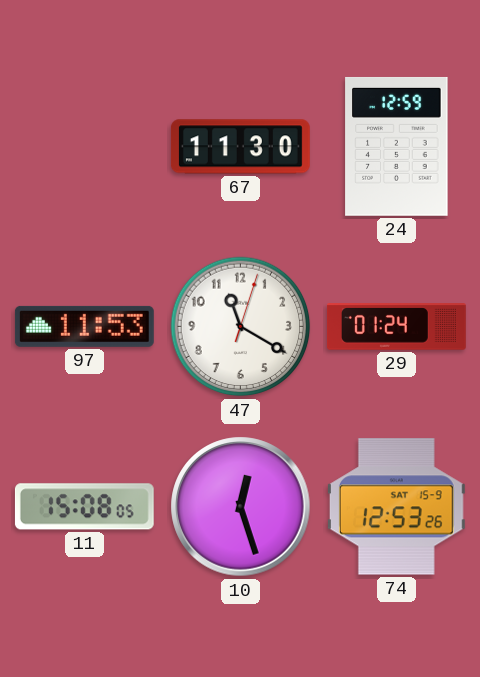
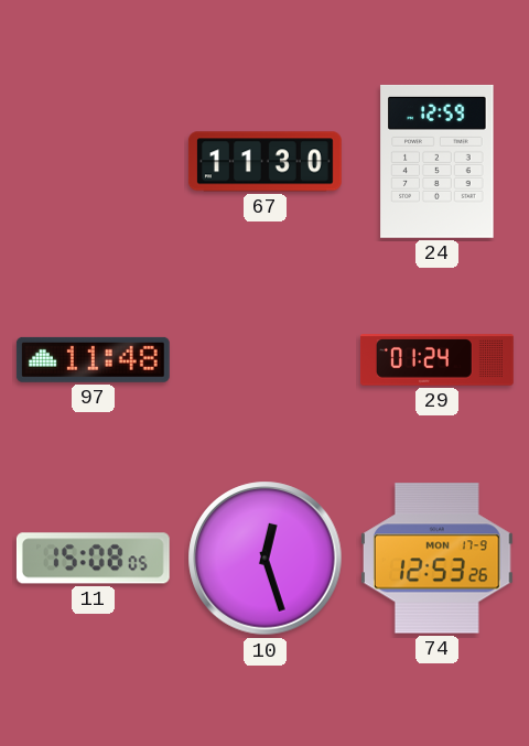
97: 11:53 -> 11:48 (93, 359)
47: 11:20 -> none (241, 327)
74 date: SAT 15-9 -> MON 17-9 (436, 559)
